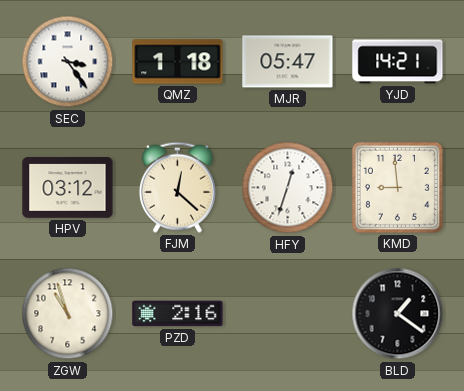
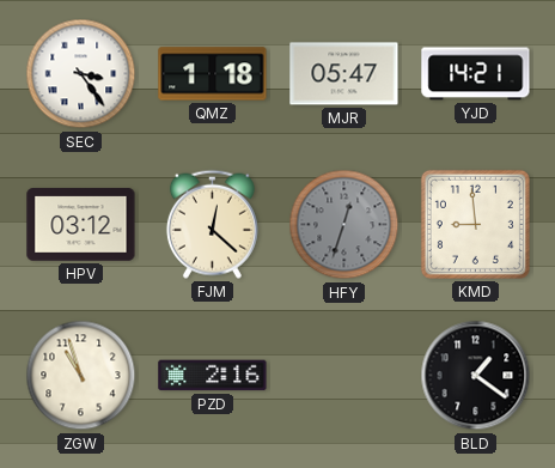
HFY dial: white -> grey (344, 225)
